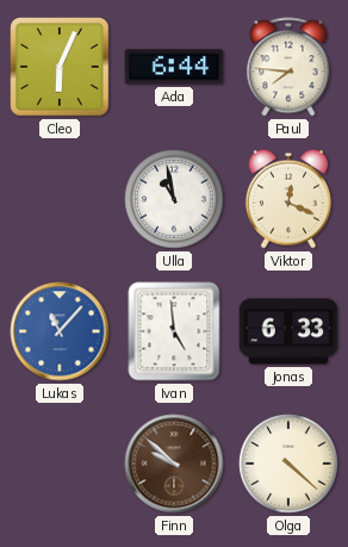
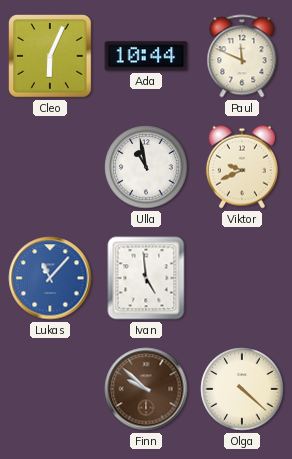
Ada: 6:44 -> 10:44 (146, 56)
Paul: 7:46 -> 11:49 (242, 56)
Viktor: 12:19 -> 9:41 (242, 167)
Jonas: 6:33 -> none (288, 331)
